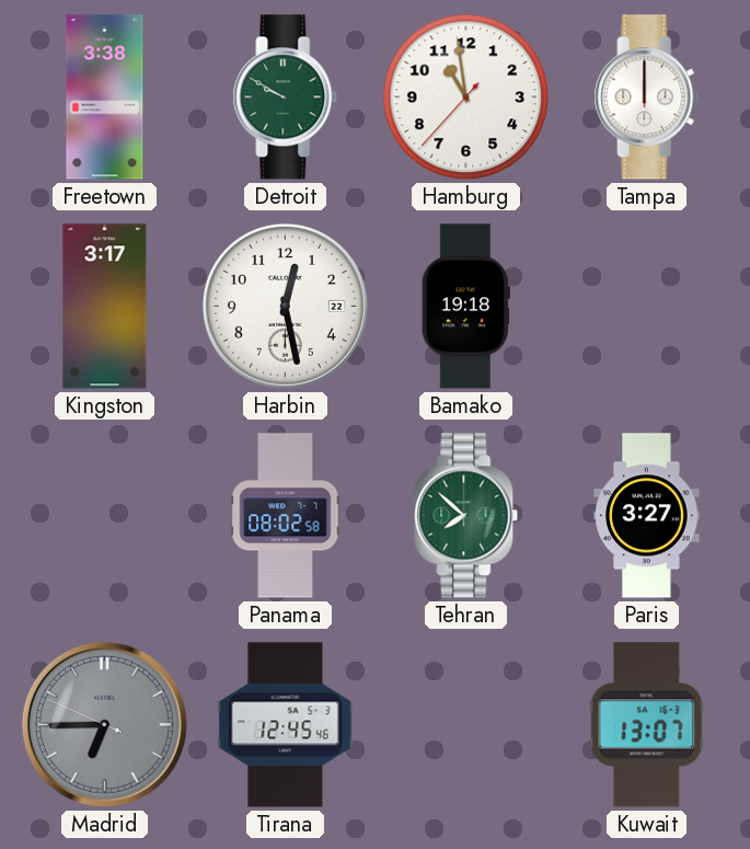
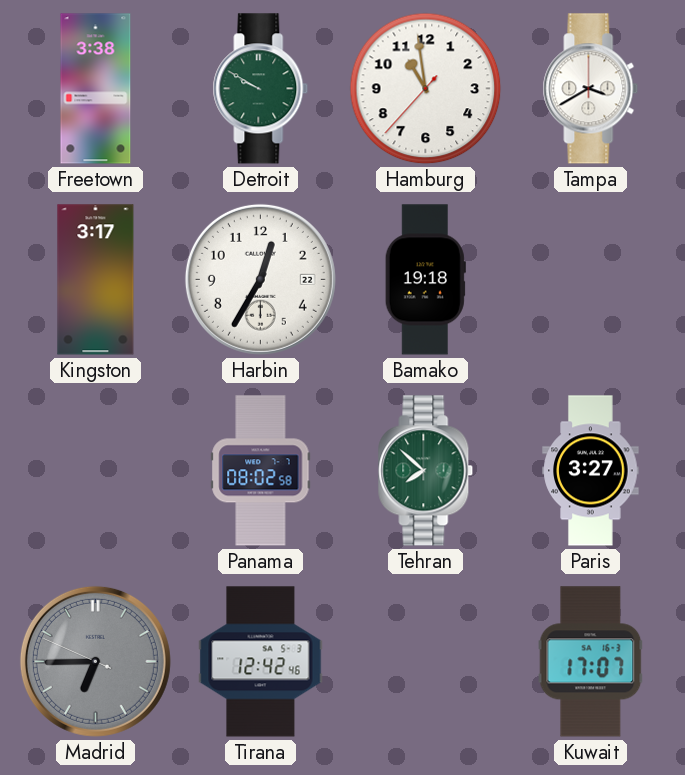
Tampa: 12:00 -> 3:40 (591, 89)
Harbin: 12:28 -> 12:35 (260, 279)
Tirana: 12:45 -> 12:42 (261, 662)
Kuwait: 13:07 -> 17:07 (591, 662)
